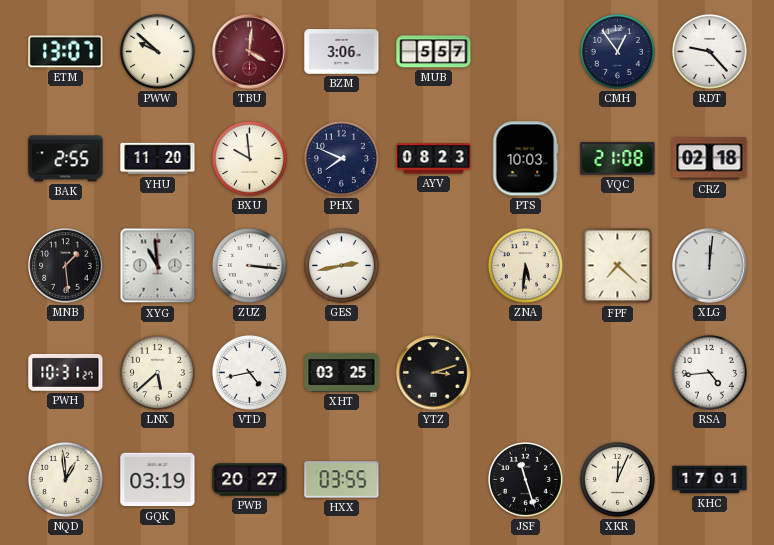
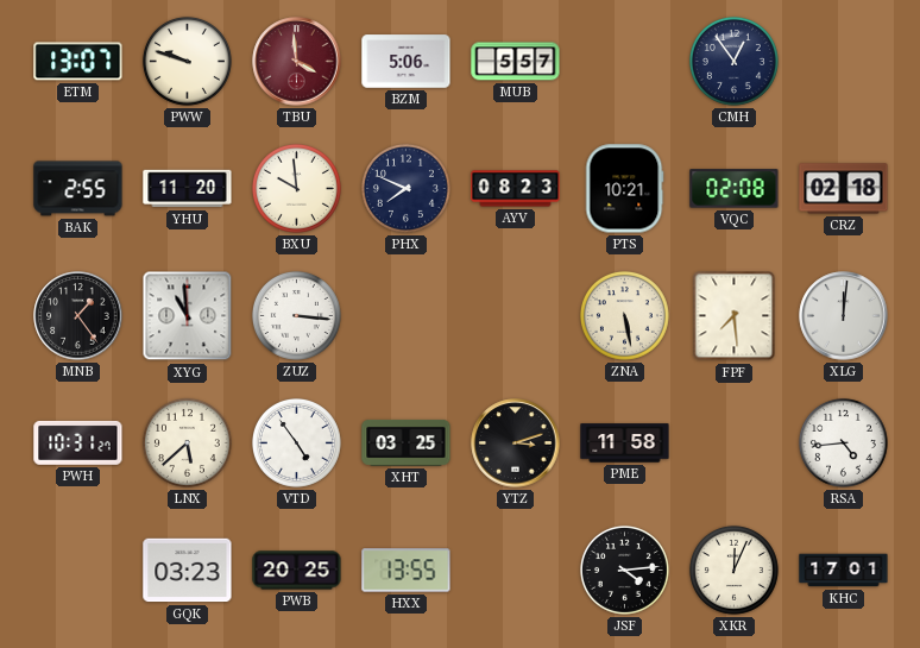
PWW: 9:52 -> 9:48 (187, 61)
TBU: 4:01 -> 3:59 (297, 62)
BZM: 3:06 -> 5:06 (407, 62)
RDT: 9:23 -> none (709, 51)
PTS: 10:03 -> 10:21 (624, 189)
VQC: 21:08 -> 02:08 (735, 189)
MNB: 1:29 -> 1:24 (78, 316)
GES: 2:43 -> none (341, 265)
ZNA: 5:31 -> 5:28 (624, 315)
FPF: 7:22 -> 7:29 (735, 316)
VTD: 4:43 -> 4:54 (296, 442)
PME: none -> 11:58 (625, 443)
NQD: 12:59 -> none (65, 479)
GQK: 03:19 -> 03:23 (188, 571)
PWB: 20:27 -> 20:25 (297, 571)
HXX: 03:55 -> 13:55 (407, 571)
JSF: 11:27 -> 4:14 (624, 570)
